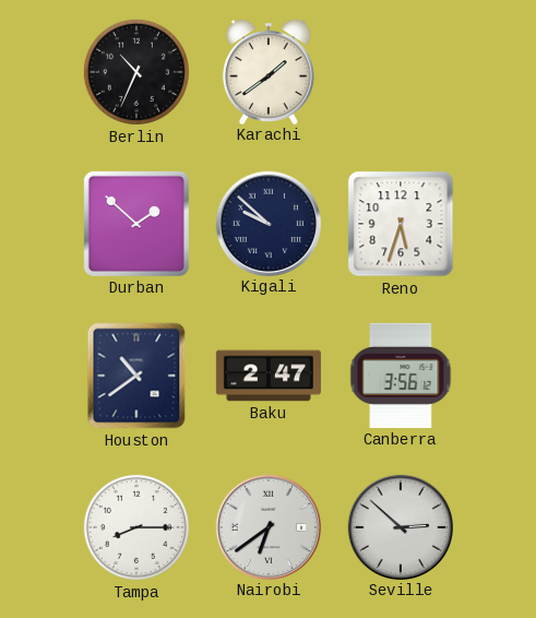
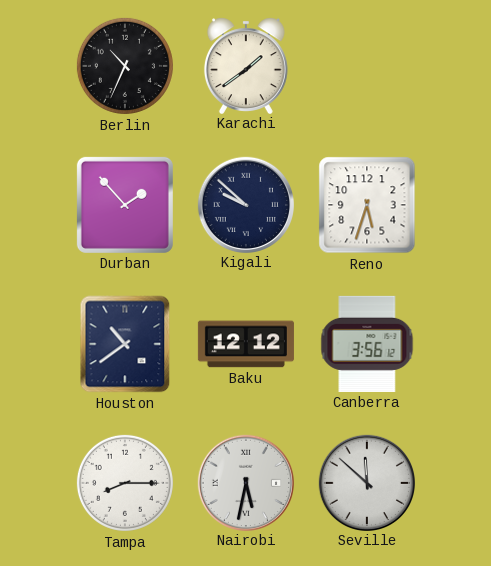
Durban: 1:52 -> 1:53 (125, 205)
Baku: 2:47 -> 12:12 (246, 344)
Nairobi: 6:39 -> 5:32 (245, 482)
Seville: 2:52 -> 11:52 (366, 482)
